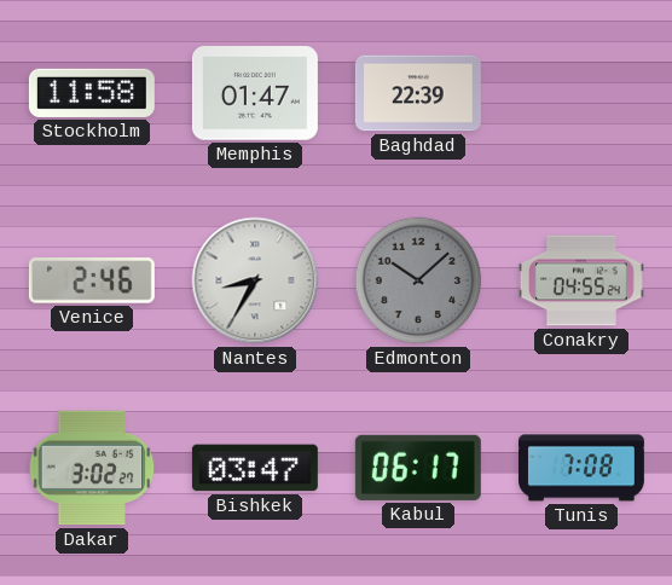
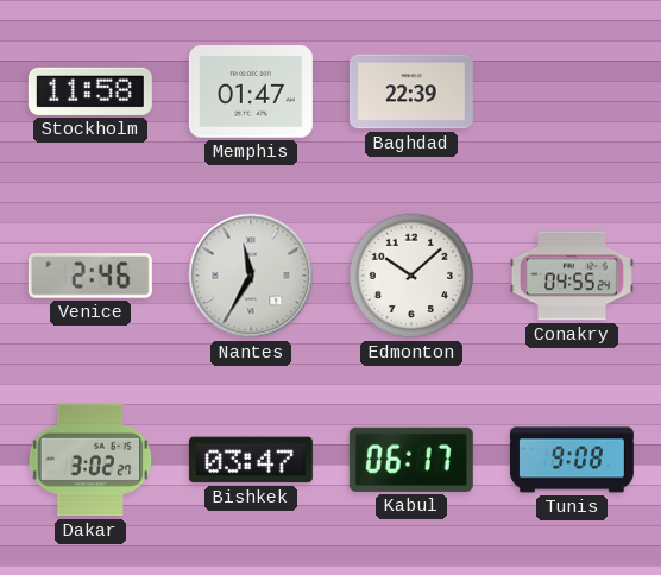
Nantes: 8:35 -> 11:35 (251, 276)
Edmonton dial: grey -> white (411, 276)
Tunis: 7:08 -> 9:08 (572, 460)
